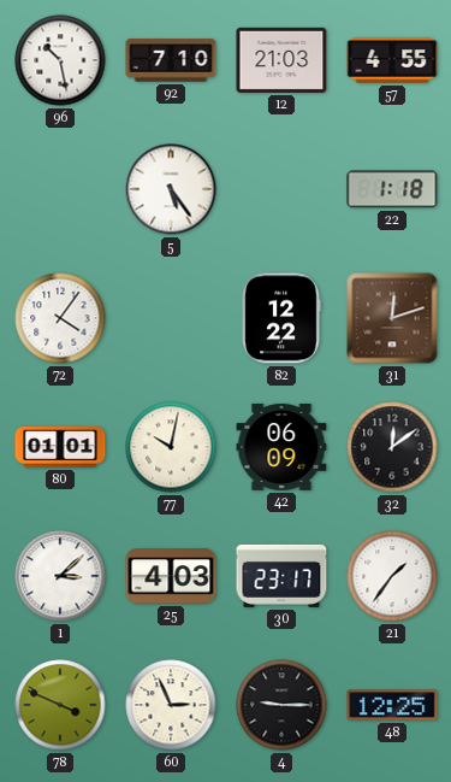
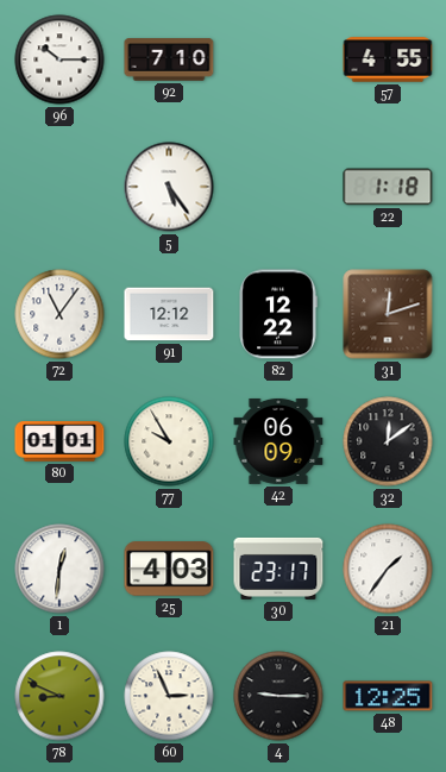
96: 10:28 -> 10:15 (59, 59)
12: 21:03 -> none (281, 60)
72: 4:06 -> 11:06 (59, 314)
91: none -> 12:12 (169, 314)
77: 10:02 -> 9:55 (169, 441)
1: 3:08 -> 12:31 (59, 569)
78: 3:49 -> 8:49 (59, 696)
